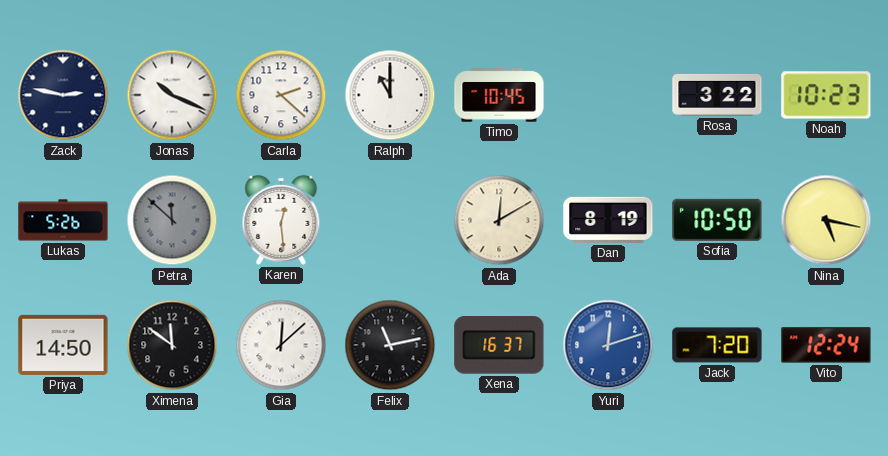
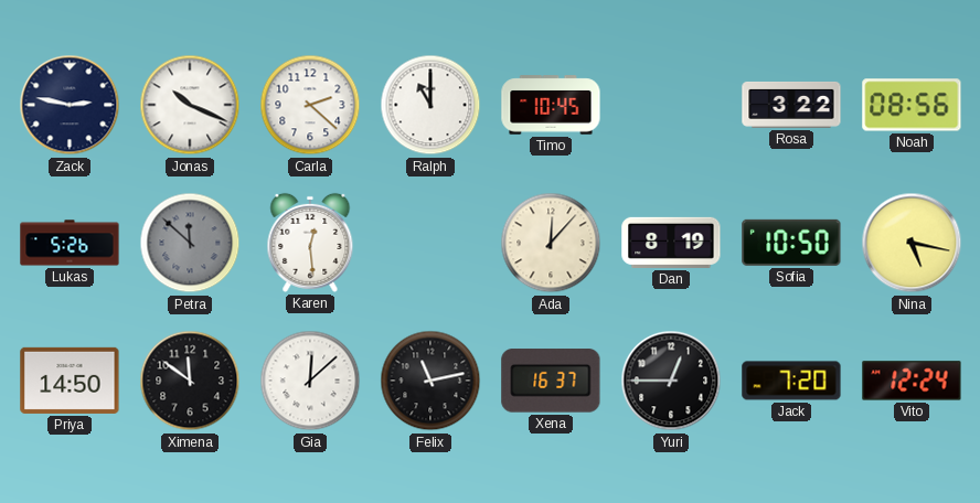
Noah: 10:23 -> 08:56 (912, 105)
Ada: 12:10 -> 12:07 (551, 243)
Yuri: 12:12 -> 12:45 (671, 381)
Yuri dial: blue -> black (671, 381)
